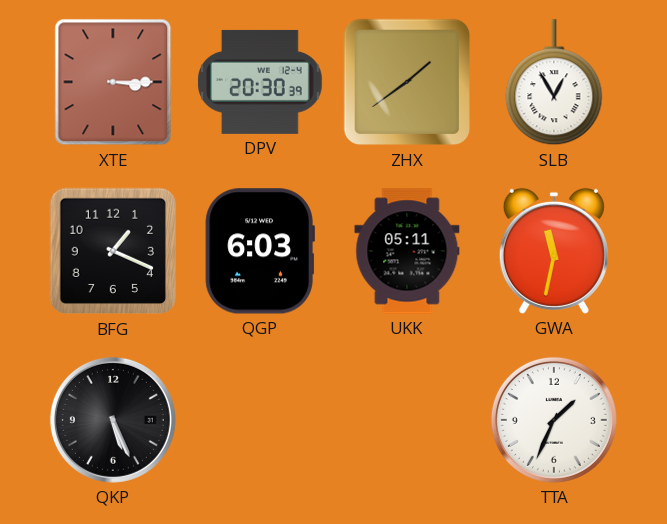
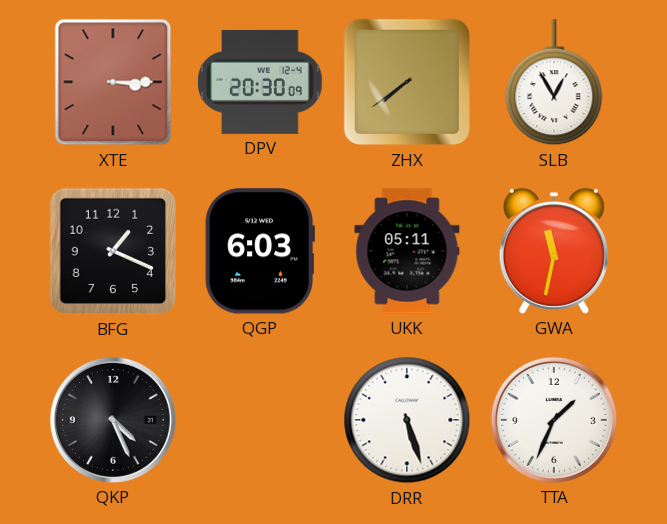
DPV: 20:30:39 -> 20:30:09 (260, 82)
ZHX: 1:39 -> 7:39 (407, 82)
QKP: 5:26 -> 4:26 (113, 420)
DRR: none -> 5:27 (407, 420)
